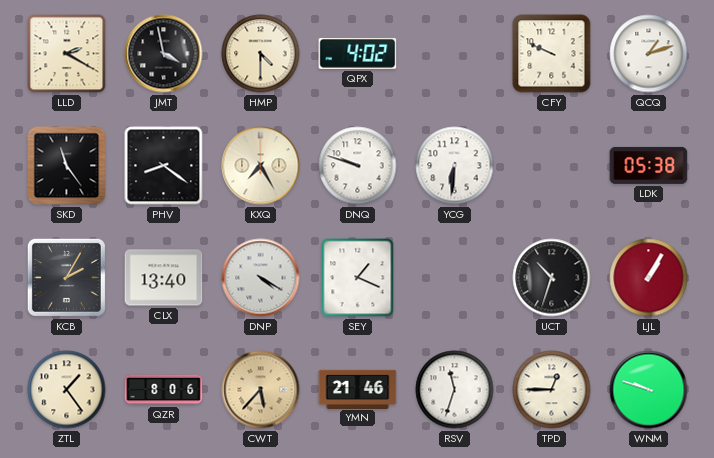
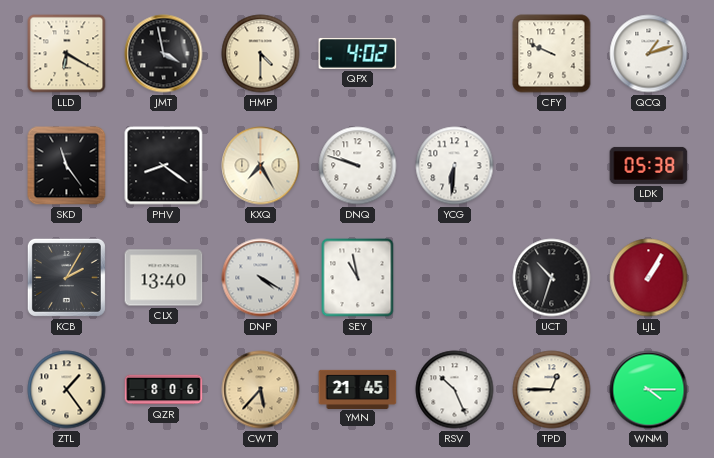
LLD: 2:20 -> 6:20 (67, 54)
SEY: 1:19 -> 10:58 (358, 278)
YMN: 21:46 -> 21:45 (358, 389)
RSV: 11:33 -> 10:26 (455, 390)
WNM: 9:48 -> 4:15 (649, 390)
